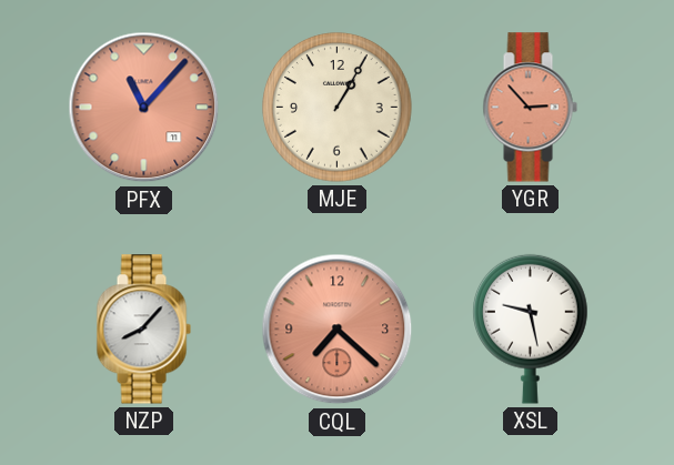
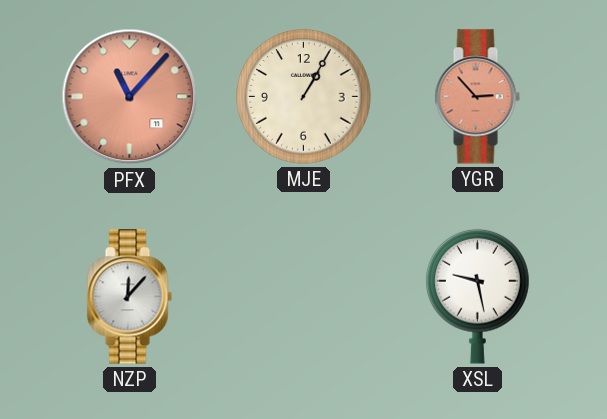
NZP: 8:07 -> 12:07 (129, 297)
CQL: 7:22 -> none (338, 330)
